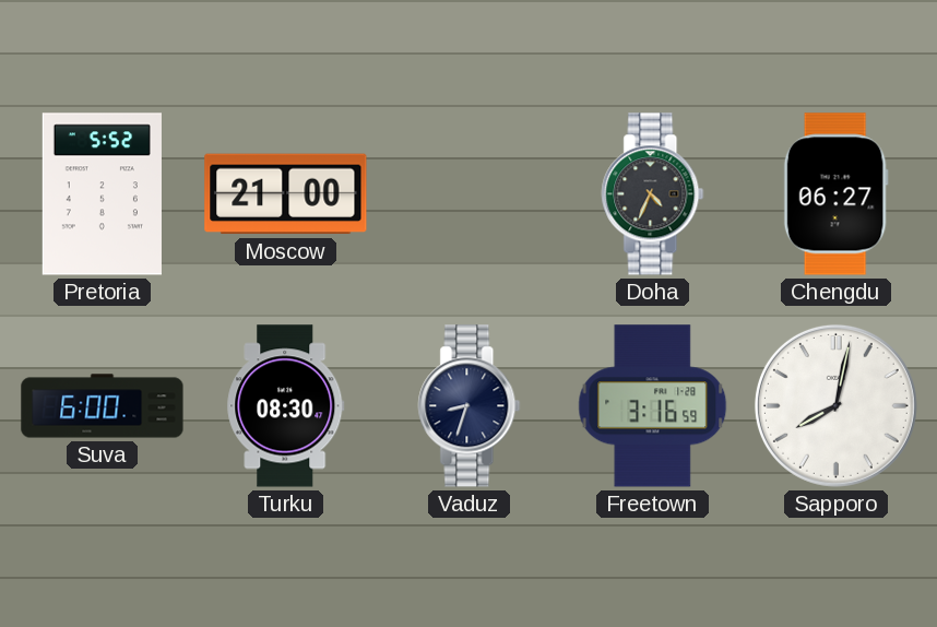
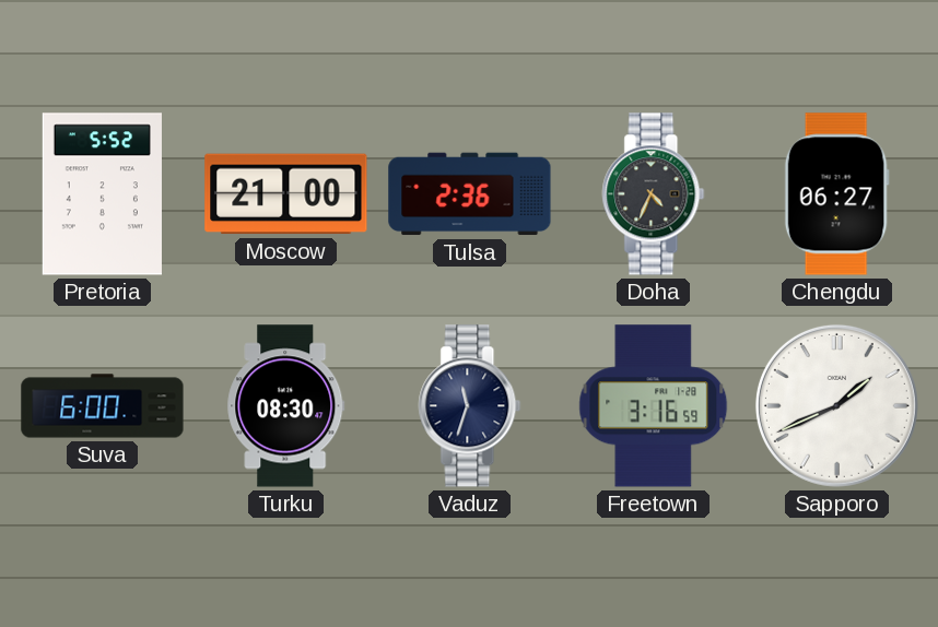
Tulsa: none -> 2:36 (470, 194)
Vaduz: 8:33 -> 11:33 (470, 406)
Sapporo: 8:02 -> 1:41 (836, 405)
